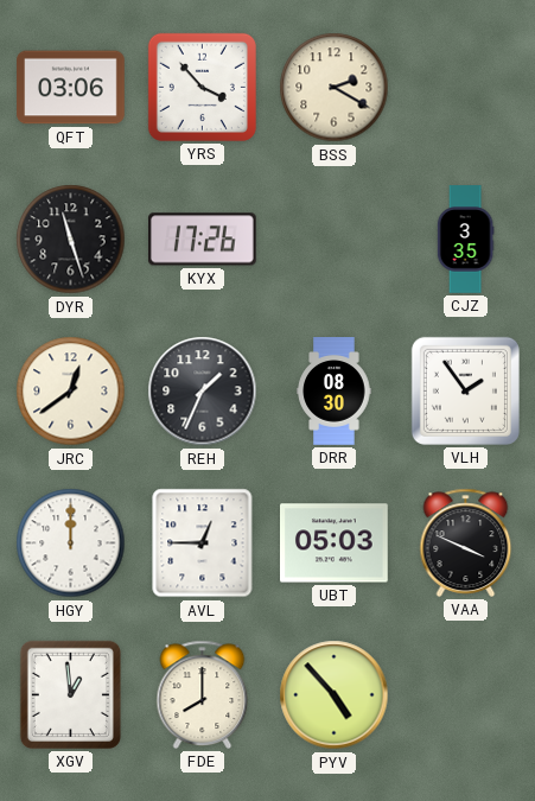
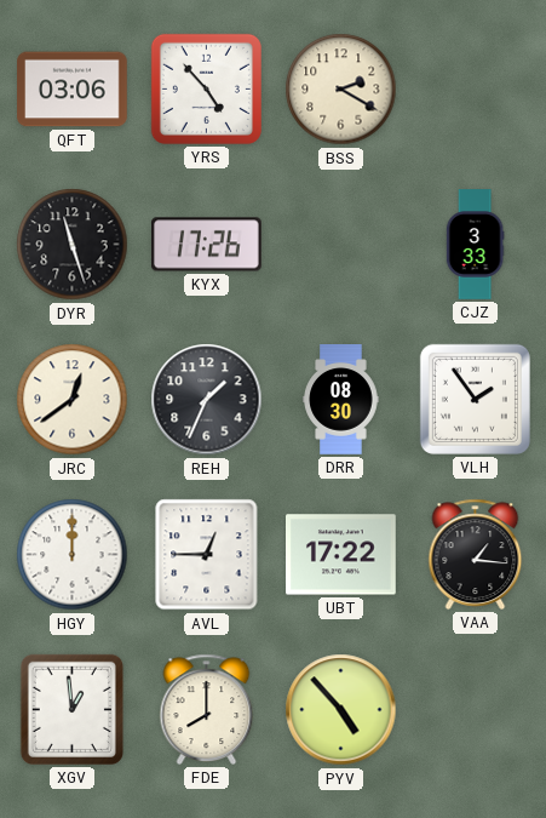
YRS: 3:53 -> 4:53 (206, 88)
CJZ: 3:35 -> 3:33 (475, 245)
UBT: 05:03 -> 17:22 (341, 555)
VAA: 3:49 -> 1:16 (476, 554)
